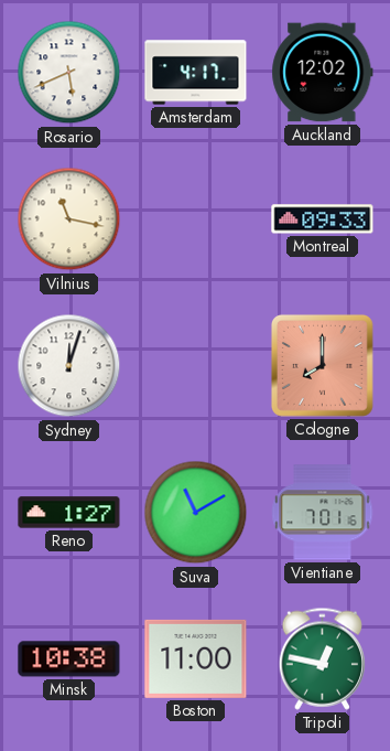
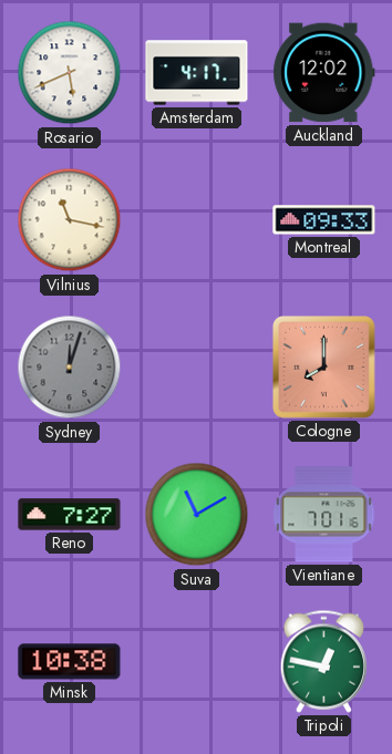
Sydney dial: white -> grey (70, 368)
Reno: 1:27 -> 7:27 (70, 515)
Boston: 11:00 -> none (196, 658)
